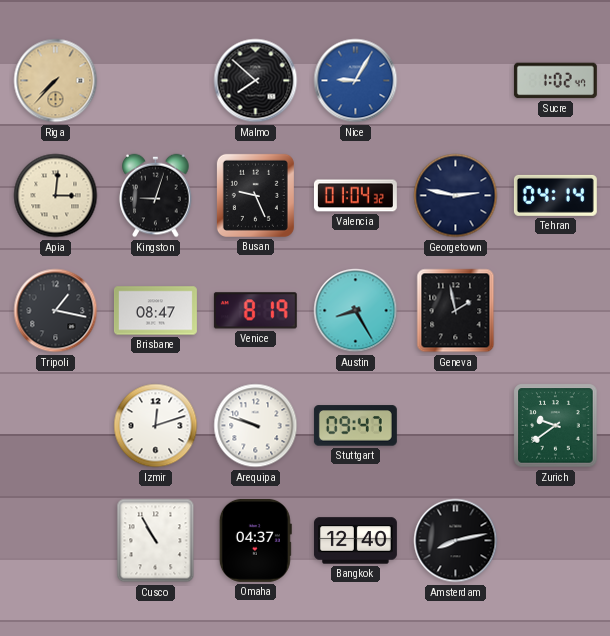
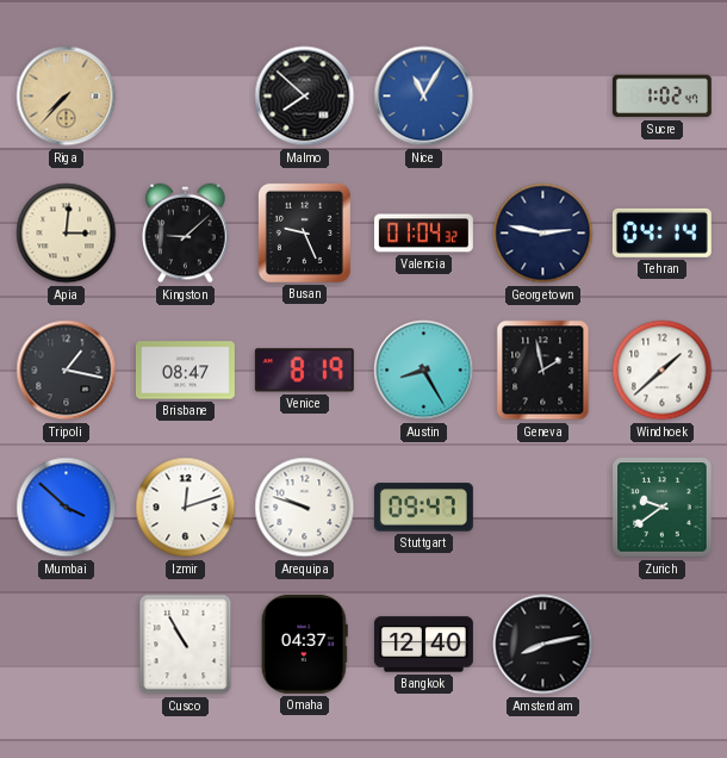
Nice: 9:05 -> 11:05 (424, 97)
Kingston: 9:03 -> 9:08 (186, 234)
Windhoek: none -> 1:38 (663, 371)
Mumbai: none -> 3:52 (67, 508)
